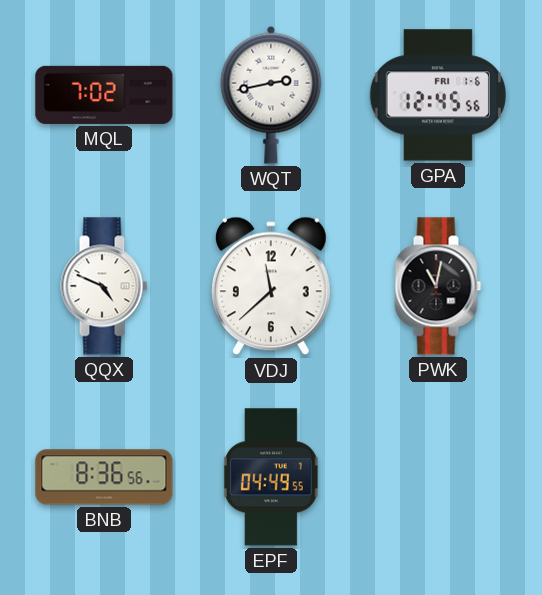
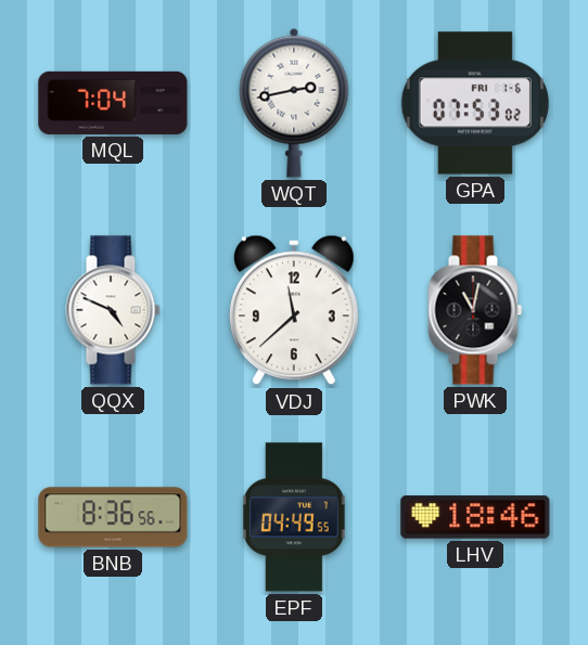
MQL: 7:02 -> 7:04 (113, 103)
GPA: 12:45 -> 07:53 (475, 103)
LHV: none -> 18:46 (475, 517)
